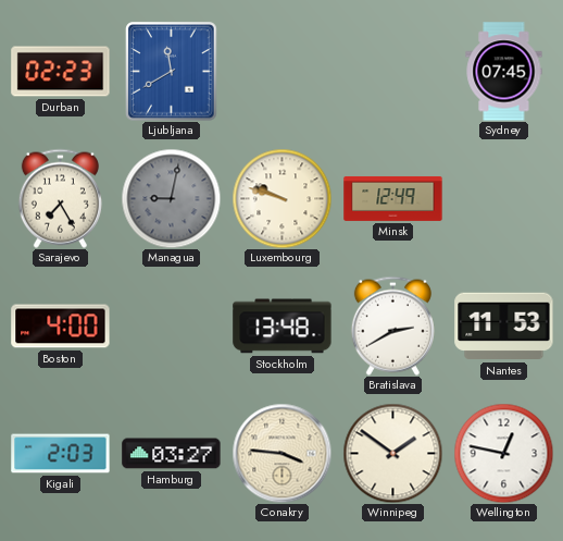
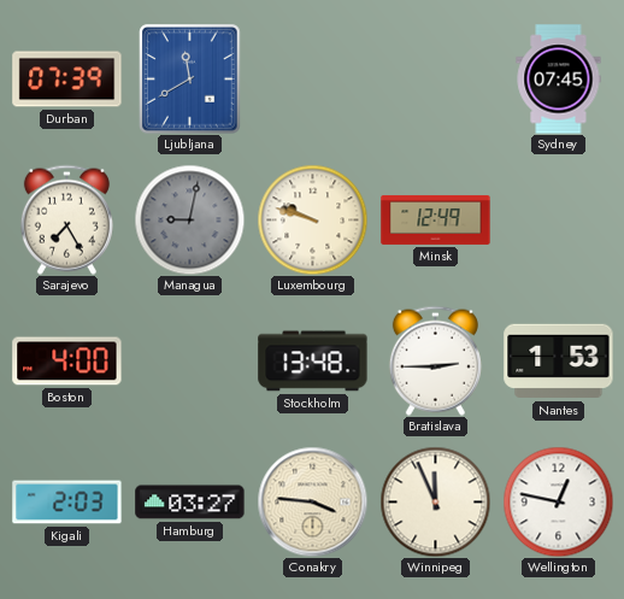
Durban: 02:23 -> 07:39 (67, 80)
Bratislava: 2:40 -> 2:45 (435, 360)
Nantes: 11:53 -> 1:53 (559, 362)
Winnipeg: 1:51 -> 11:56 (435, 501)
